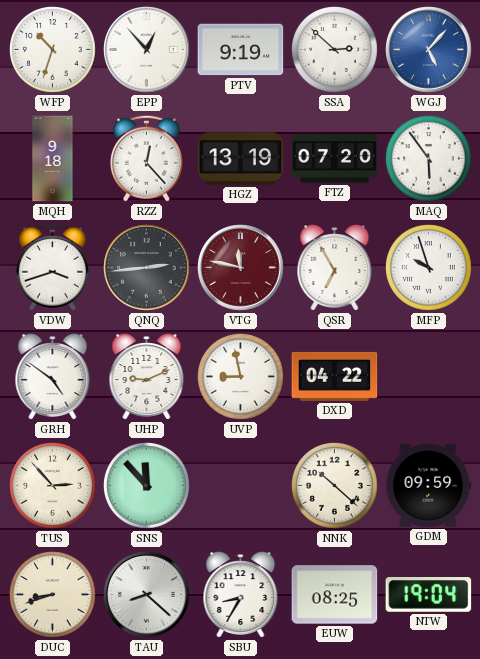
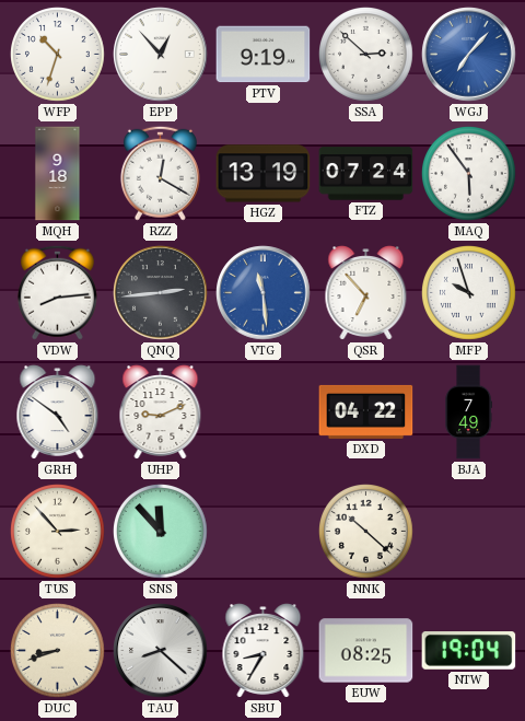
WGJ: 5:07 -> 7:07 (469, 55)
RZZ: 12:23 -> 12:20 (160, 173)
FTZ: 07:20 -> 07:24 (366, 174)
VDW: 3:42 -> 8:14 (57, 292)
VTG: 11:47 -> 11:29 (264, 293)
VTG dial: burgundy -> blue (264, 293)
QSR: 6:55 -> 6:53 (366, 293)
UVP: 8:58 -> none (241, 377)
BJA: none -> 7:49 (468, 412)
GDM: 09:59 -> none (429, 485)
